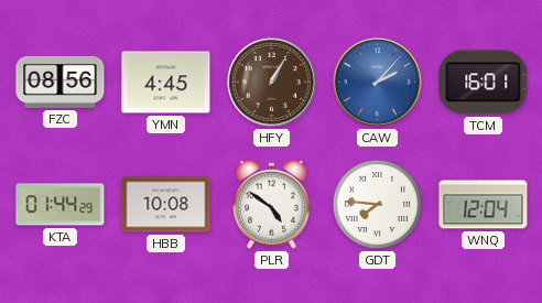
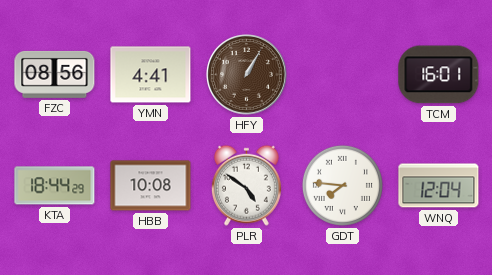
YMN: 4:45 -> 4:41 (151, 75)
CAW: 2:07 -> none (378, 83)
KTA: 01:44 -> 18:44 (55, 186)
